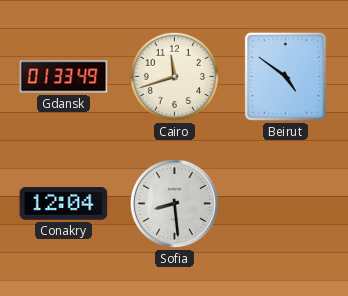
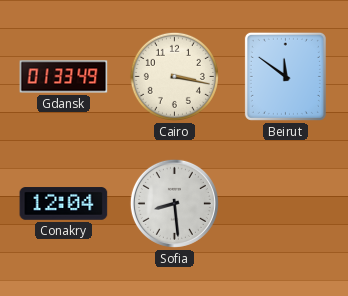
Cairo: 11:42 -> 3:17 (174, 76)
Beirut: 4:51 -> 11:51 (285, 76)
